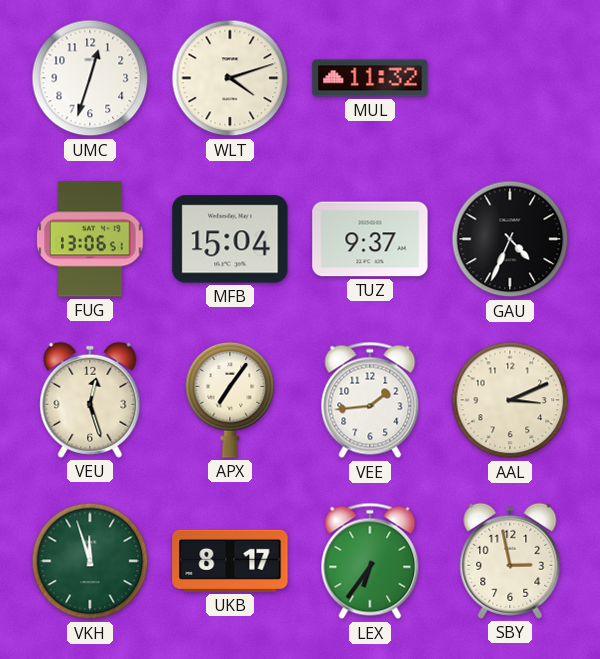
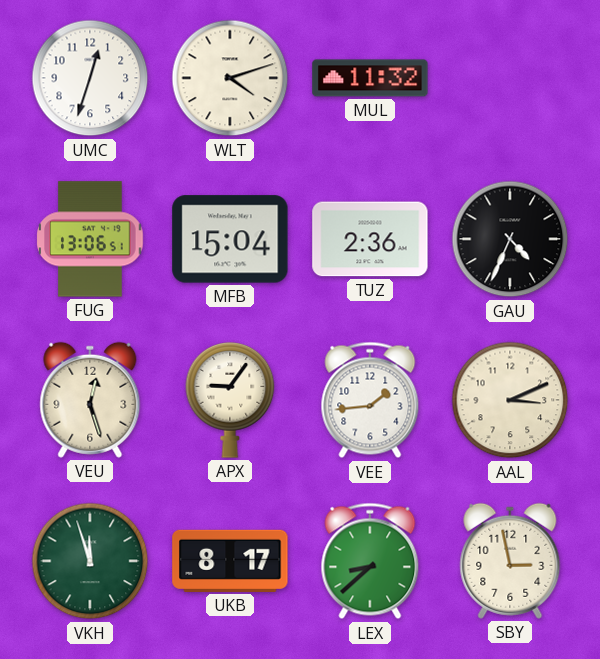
TUZ: 9:37 -> 2:36 (370, 239)
APX: 7:06 -> 9:06 (230, 401)
LEX: 6:36 -> 8:38 (370, 561)
